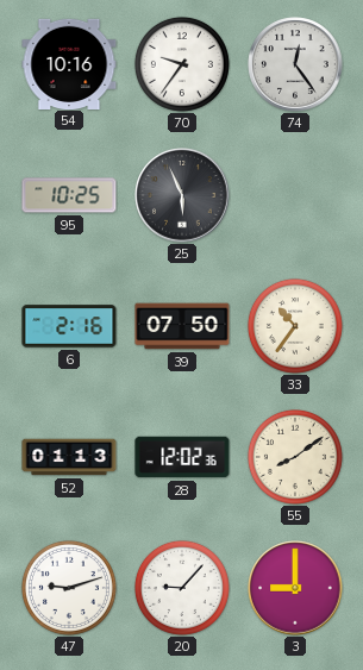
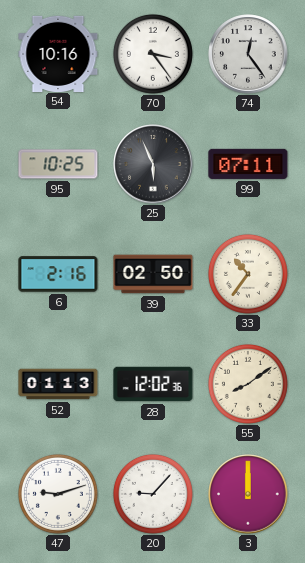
70: 9:36 -> 3:24 (153, 54)
99: none -> 07:11 (248, 164)
39: 07:50 -> 02:50 (153, 274)
3: 9:00 -> 12:00 (248, 494)
